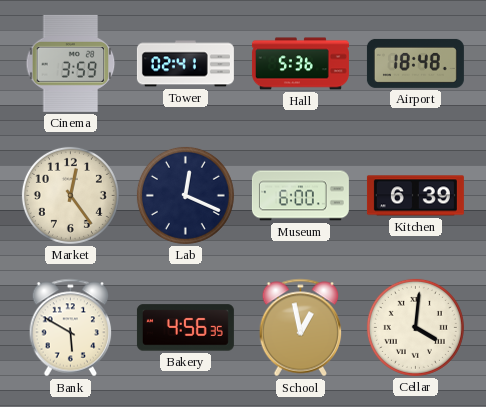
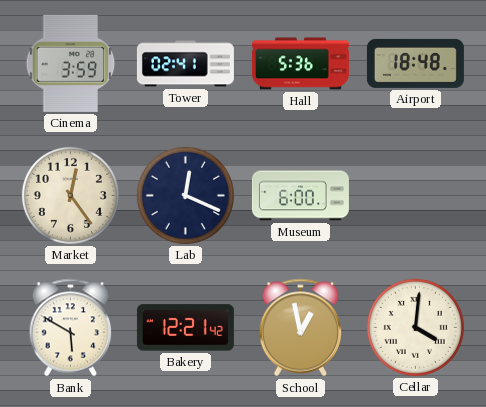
Kitchen: 6:39 -> none (415, 196)
Bakery: 4:56 -> 12:21 (185, 328)
